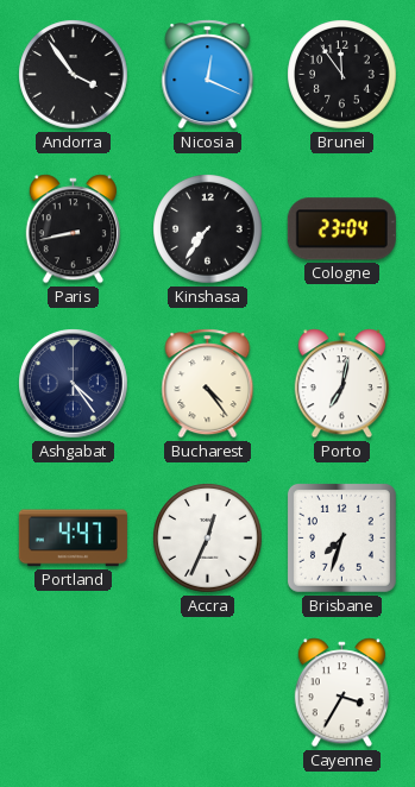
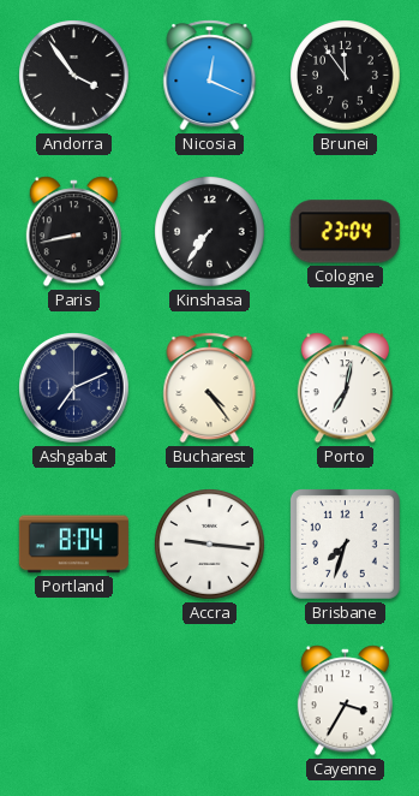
Ashgabat: 4:24 -> 7:11 (74, 388)
Portland: 4:47 -> 8:04 (73, 545)
Accra: 12:34 -> 9:16 (210, 545)
